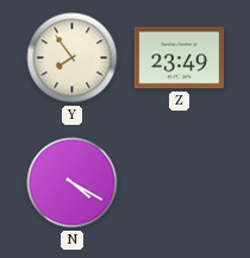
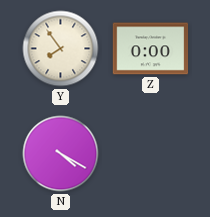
Z: 23:49 -> 0:00 (151, 49)
